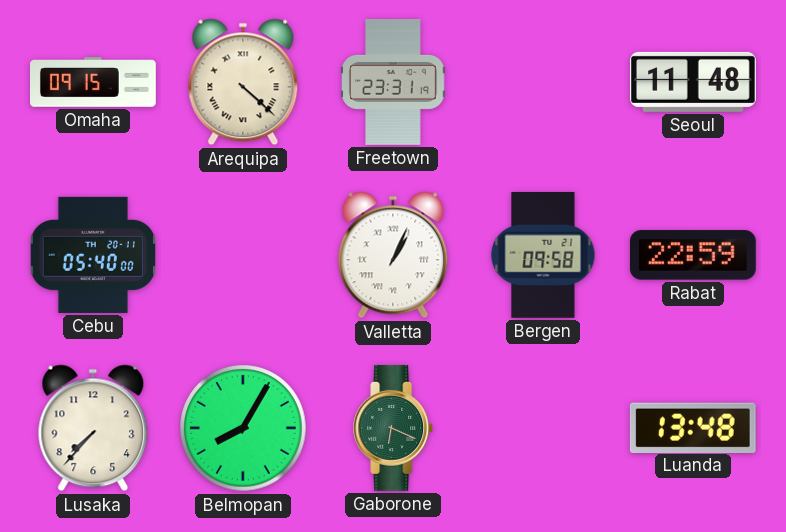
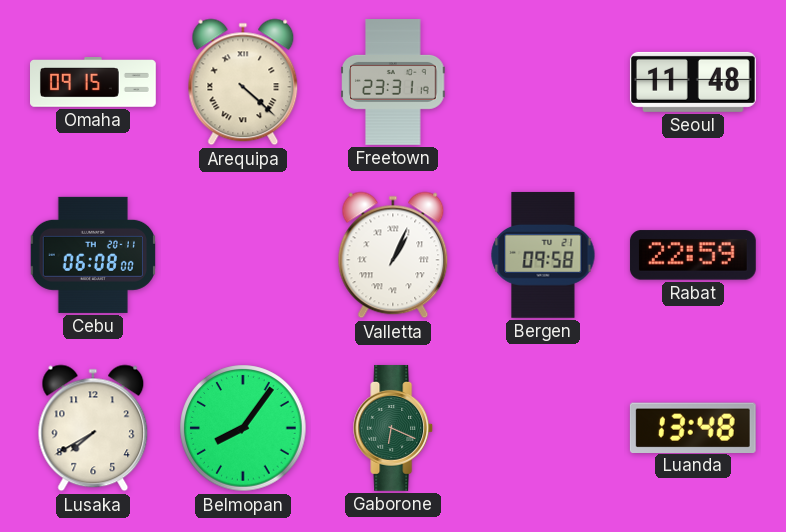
Cebu: 05:40 -> 06:08 (92, 255)
Lusaka: 7:37 -> 7:40 (93, 428)
Belmopan: 8:05 -> 8:06 (243, 428)
